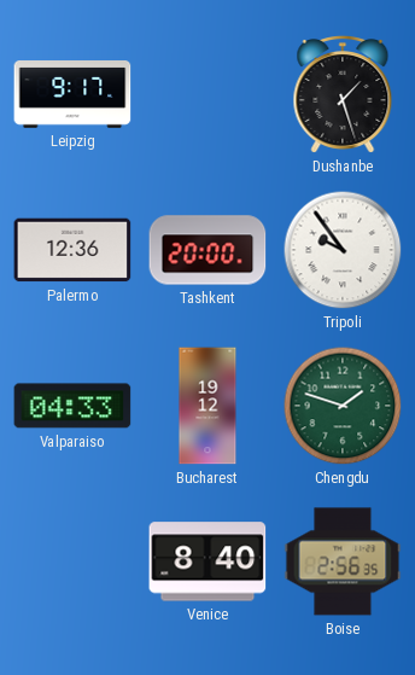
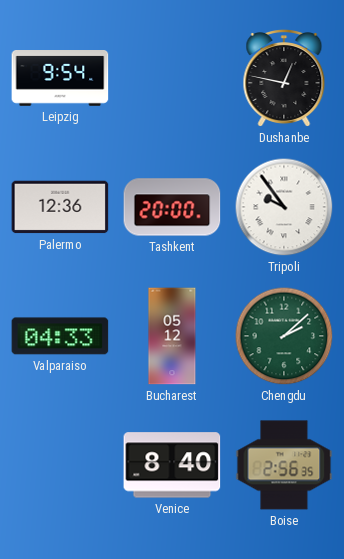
Leipzig: 9:17 -> 9:54 (60, 78)
Dushanbe: 1:27 -> 12:47 (284, 79)
Bucharest: 19:12 -> 05:12 (172, 336)
Chengdu: 1:48 -> 2:08 (284, 336)
